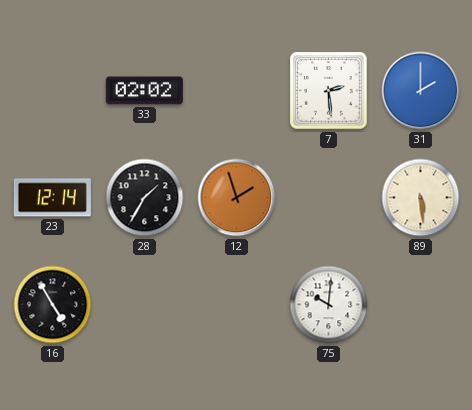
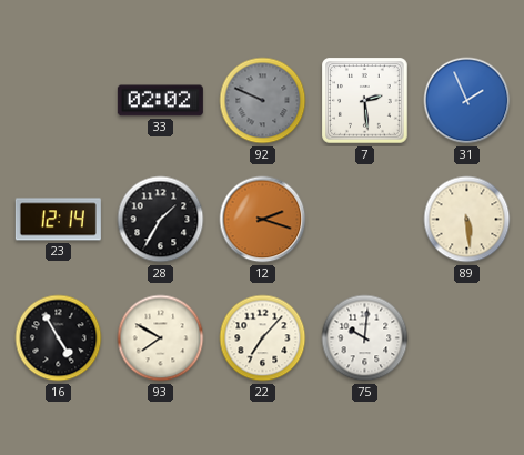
92: none -> 9:49 (263, 101)
31: 2:00 -> 1:56 (467, 101)
12: 1:57 -> 2:18 (263, 220)
93: none -> 7:50 (161, 338)
22: none -> 7:07 (263, 338)
